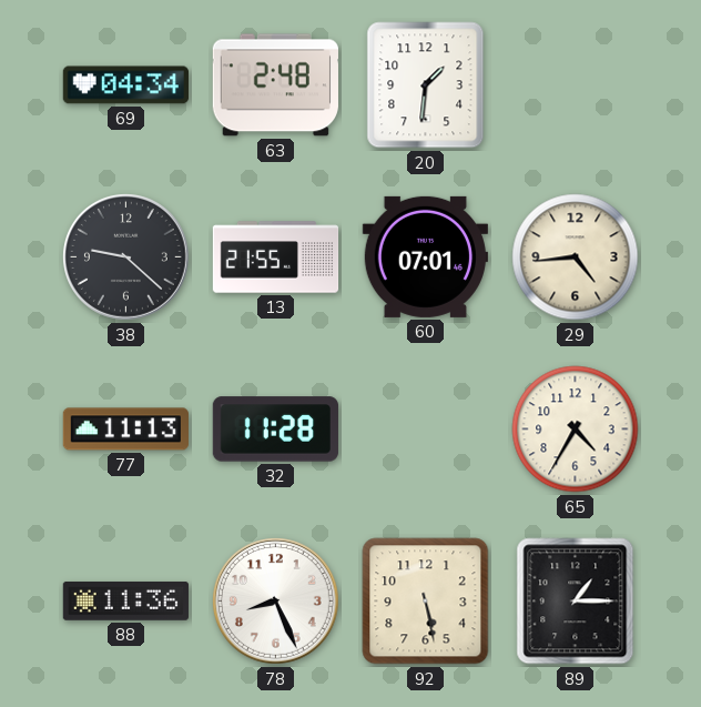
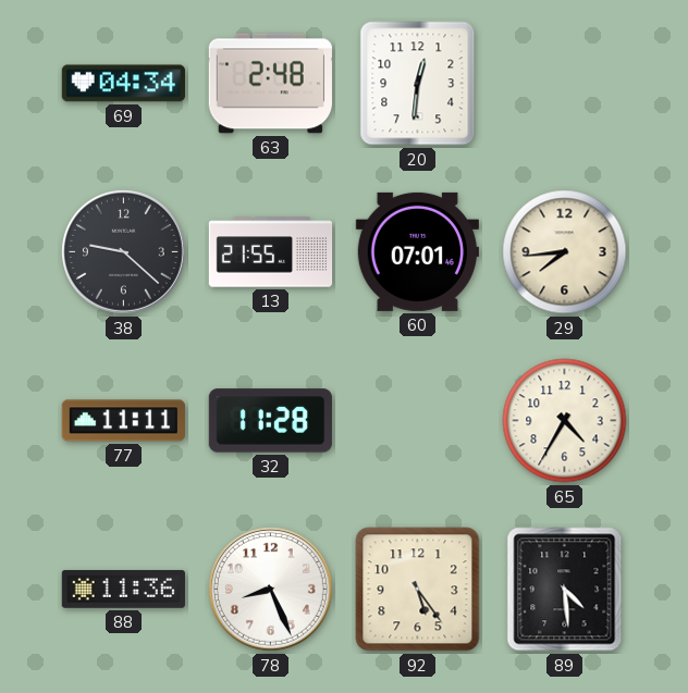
20: 1:31 -> 12:31 (418, 84)
29: 4:44 -> 7:44 (565, 252)
77: 11:13 -> 11:11 (123, 421)
92: 5:28 -> 5:24 (418, 590)
89: 1:15 -> 4:29 (565, 590)
